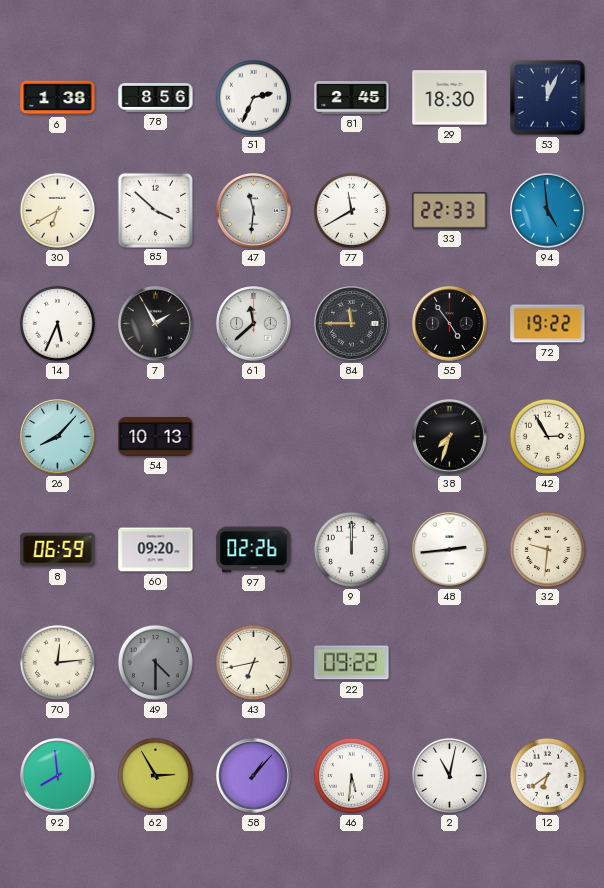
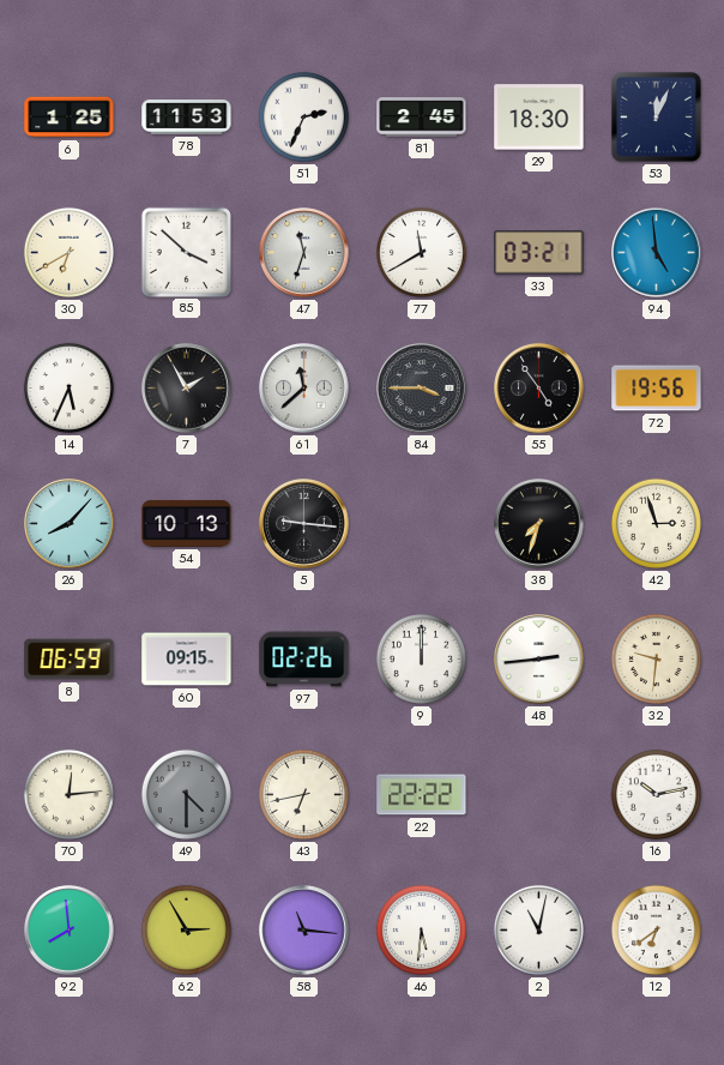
6: 1:38 -> 1:25 (70, 118)
78: 8:56 -> 11:53 (187, 118)
47: 11:31 -> 11:33 (304, 253)
33: 22:33 -> 03:21 (539, 253)
84: 11:45 -> 3:45 (422, 389)
72: 19:22 -> 19:56 (657, 389)
5: none -> 9:16 (304, 524)
42: 2:55 -> 2:57 (656, 523)
60: 09:20 -> 09:15 (187, 660)
22: 09:22 -> 22:22 (422, 795)
16: none -> 10:13 (656, 794)
58: 1:07 -> 11:16 (304, 931)
